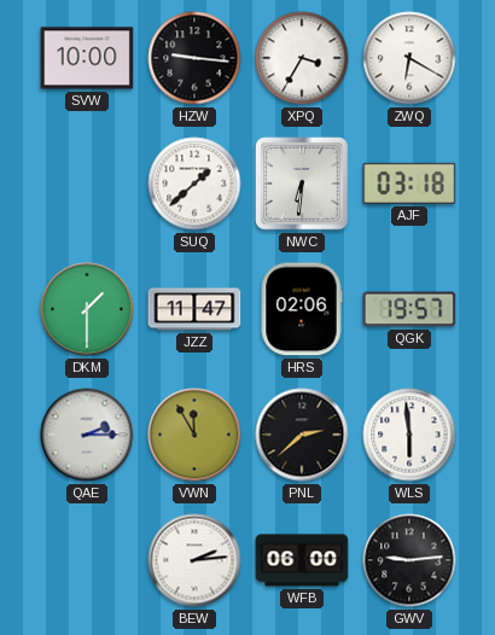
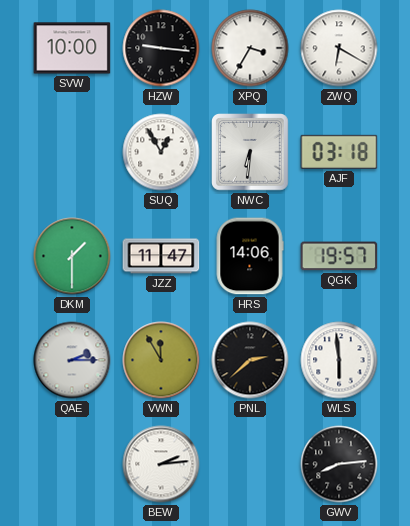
SUQ: 1:38 -> 12:55 (161, 152)
HRS: 02:06 -> 14:06 (250, 256)
WFB: 06:00 -> none (302, 560)
GWV: 9:14 -> 8:14 (339, 464)
